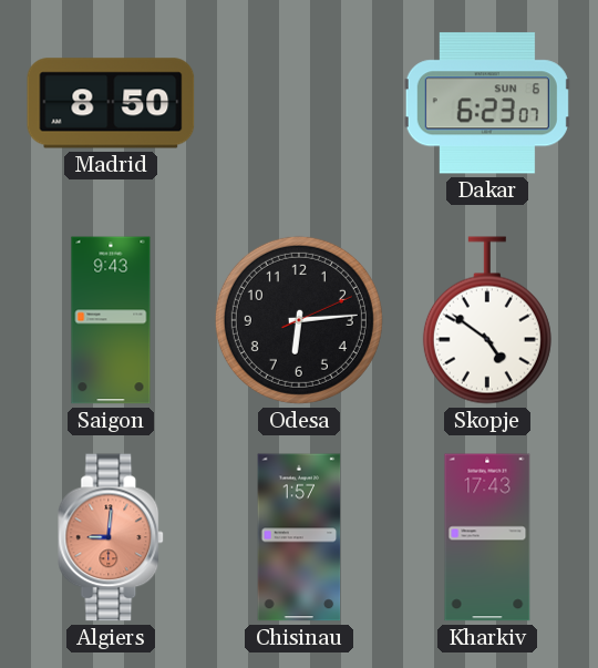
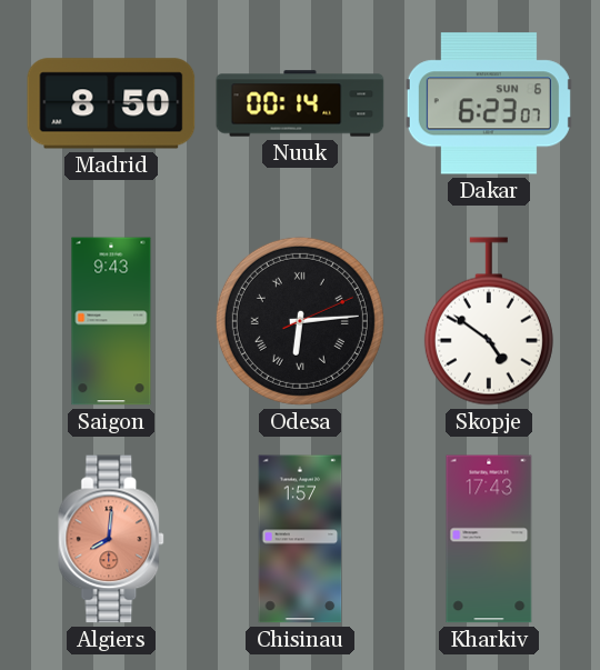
Nuuk: none -> 00:14 (300, 103)
Odesa numerals: Arabic -> Roman (300, 321)
Algiers: 9:01 -> 8:01 (112, 539)
